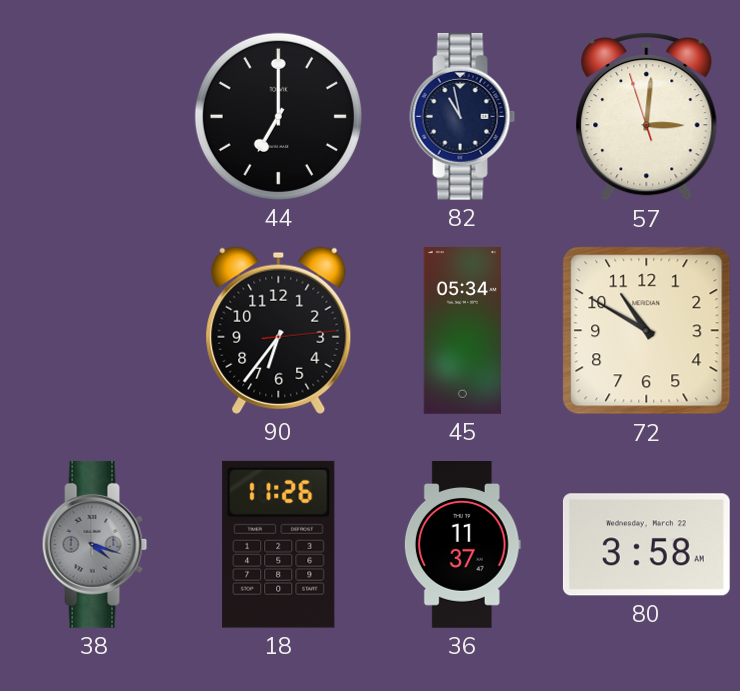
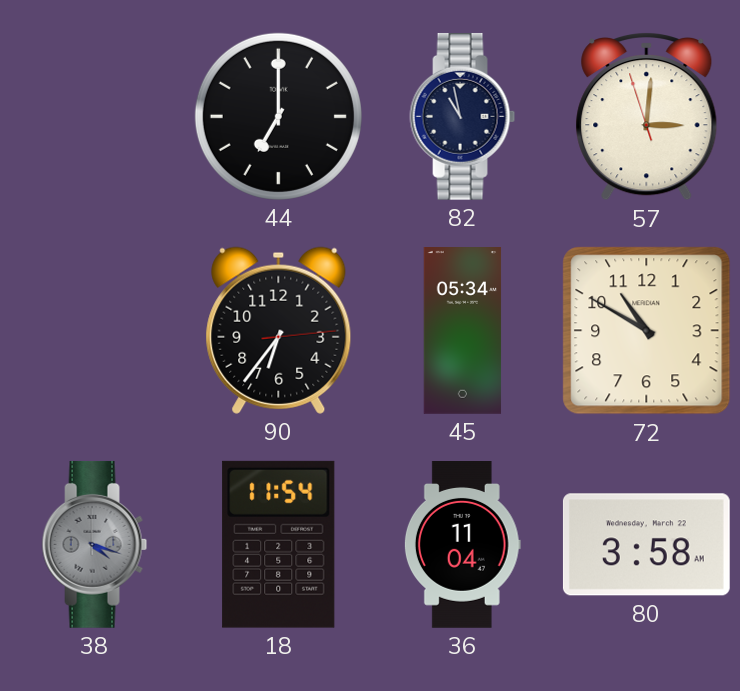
18: 11:26 -> 11:54 (279, 544)
36: 11:37 -> 11:04 (462, 545)
